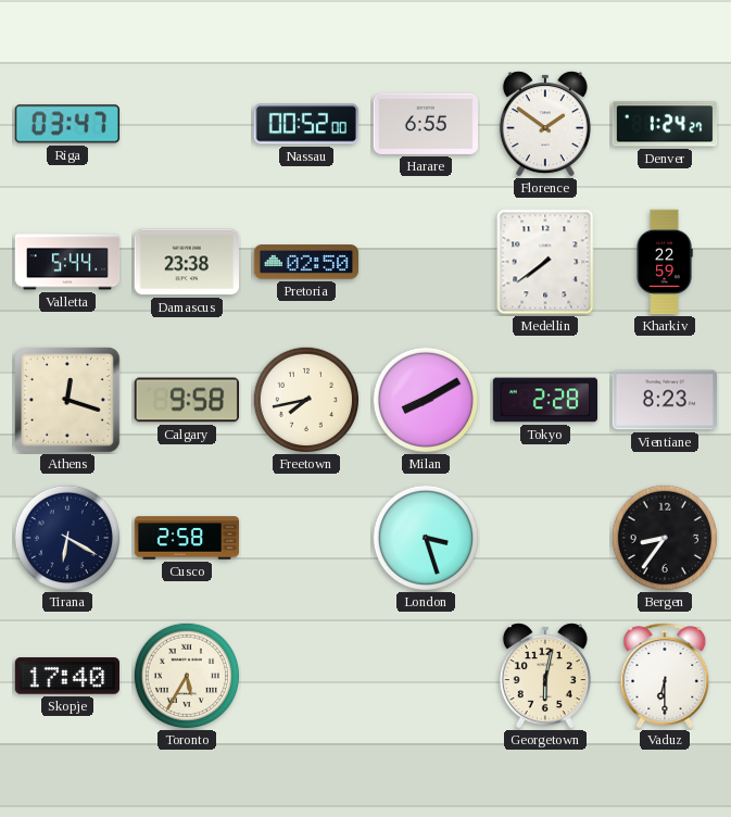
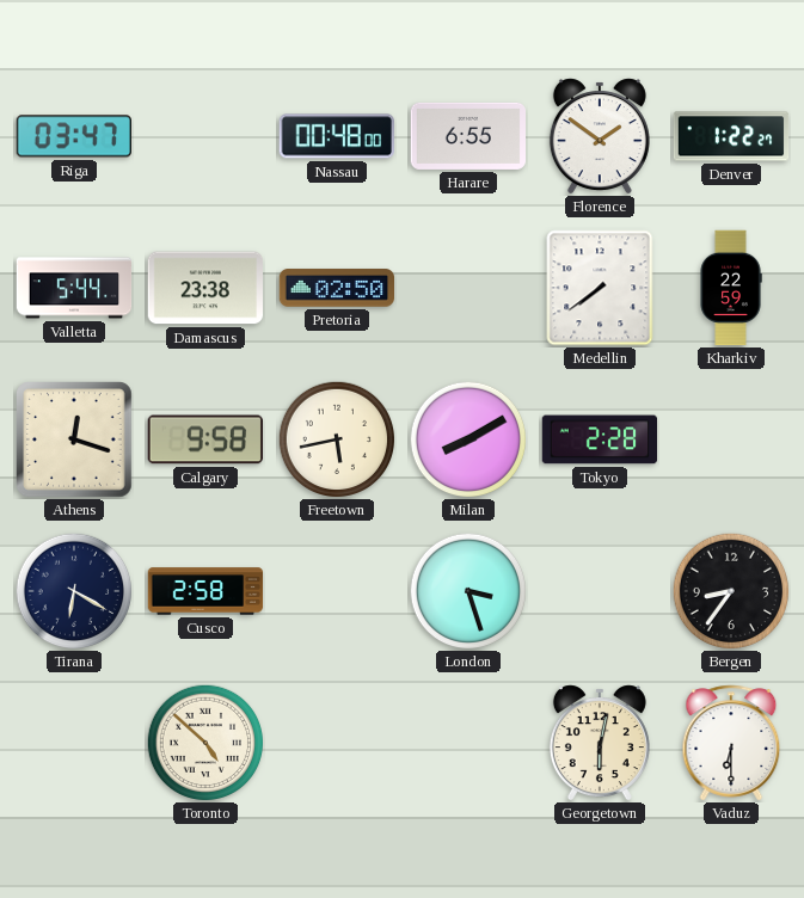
Nassau: 00:52 -> 00:48 (337, 136)
Denver: 1:24 -> 1:22 (731, 136)
Freetown: 7:43 -> 5:43 (336, 438)
Vientiane: 8:23 -> none (664, 400)
Skopje: 17:40 -> none (66, 676)
Toronto: 5:35 -> 4:52 (204, 742)
